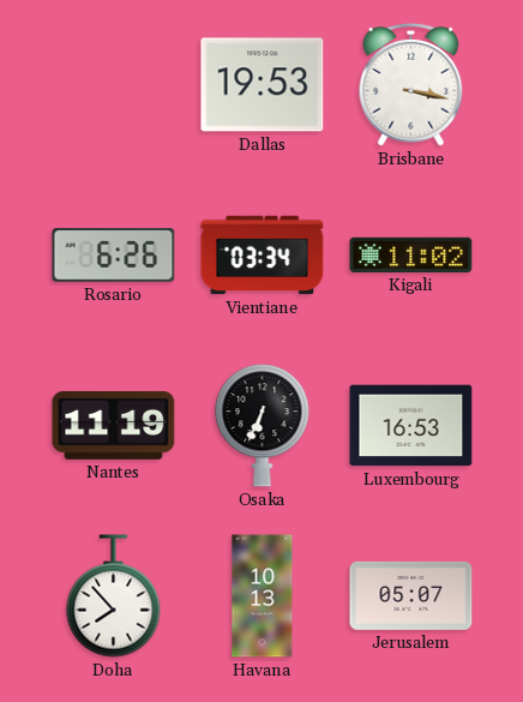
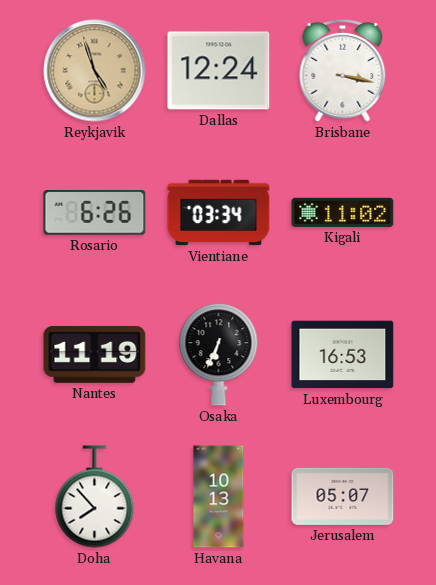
Reykjavik: none -> 4:57 (95, 71)
Dallas: 19:53 -> 12:24 (219, 71)
